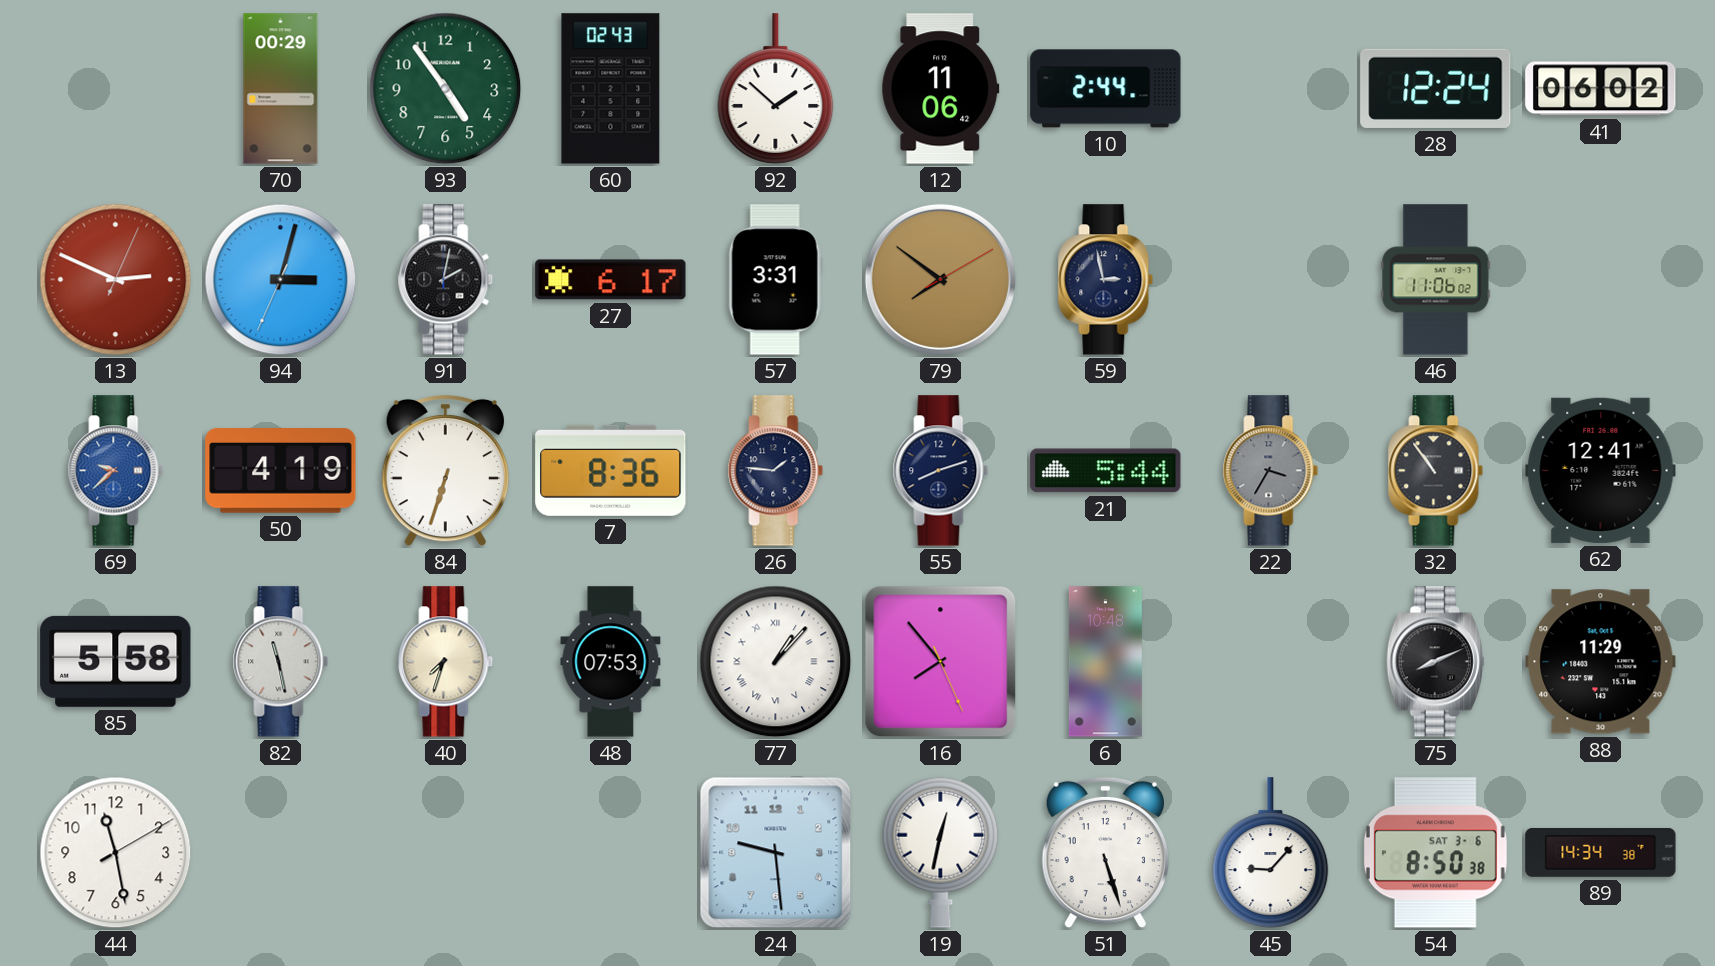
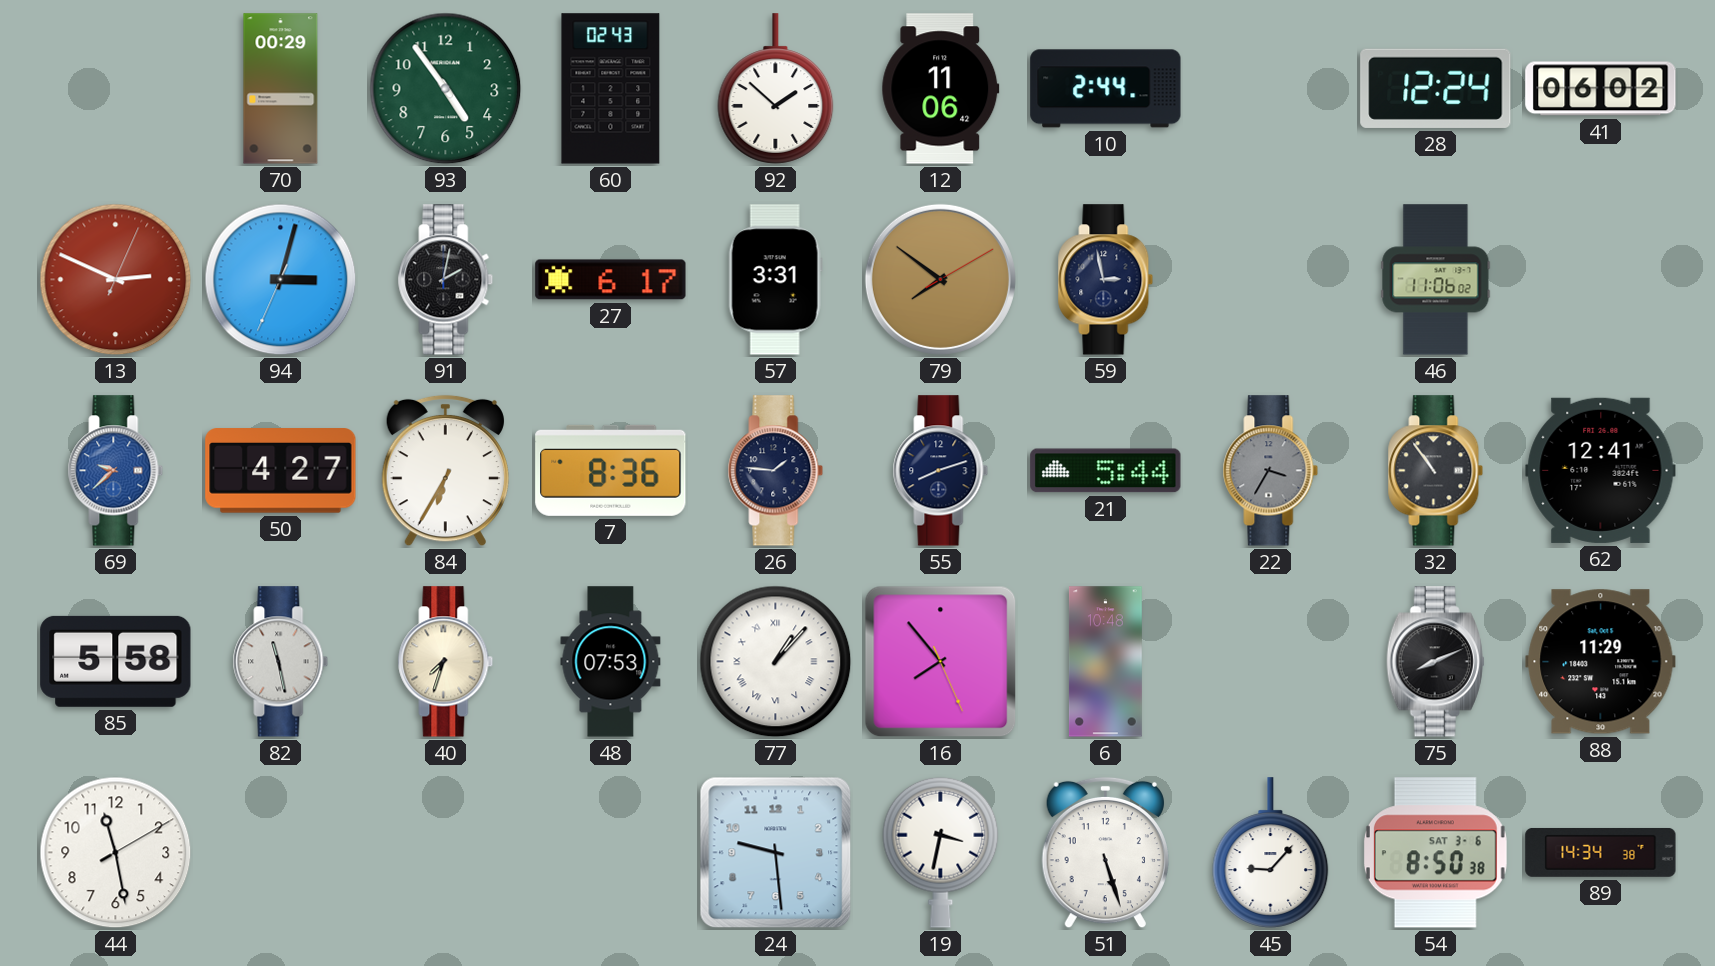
50: 4:19 -> 4:27 (281, 471)
84: 6:33 -> 6:35 (445, 471)
19: 12:32 -> 3:32 (941, 852)
